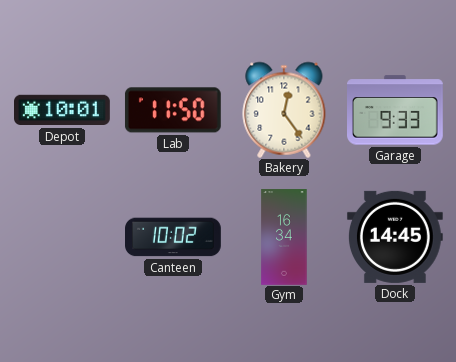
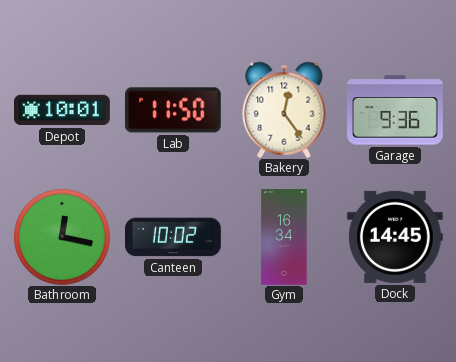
Garage: 9:33 -> 9:36 (396, 110)
Bathroom: none -> 12:17 (62, 237)
